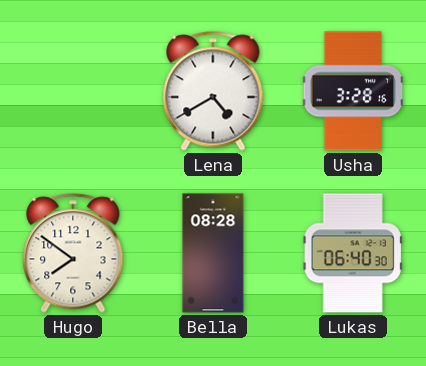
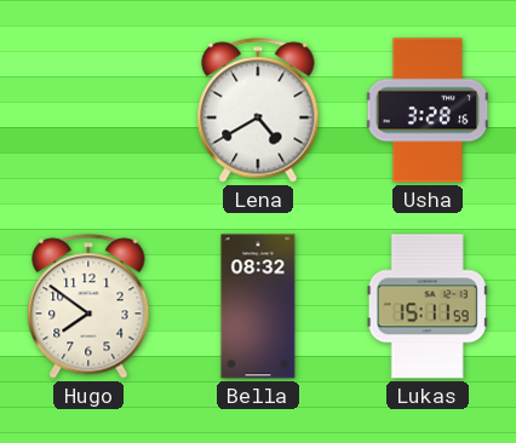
Bella: 08:28 -> 08:32 (258, 306)
Lukas: 06:40 -> 15:11 (428, 306)
